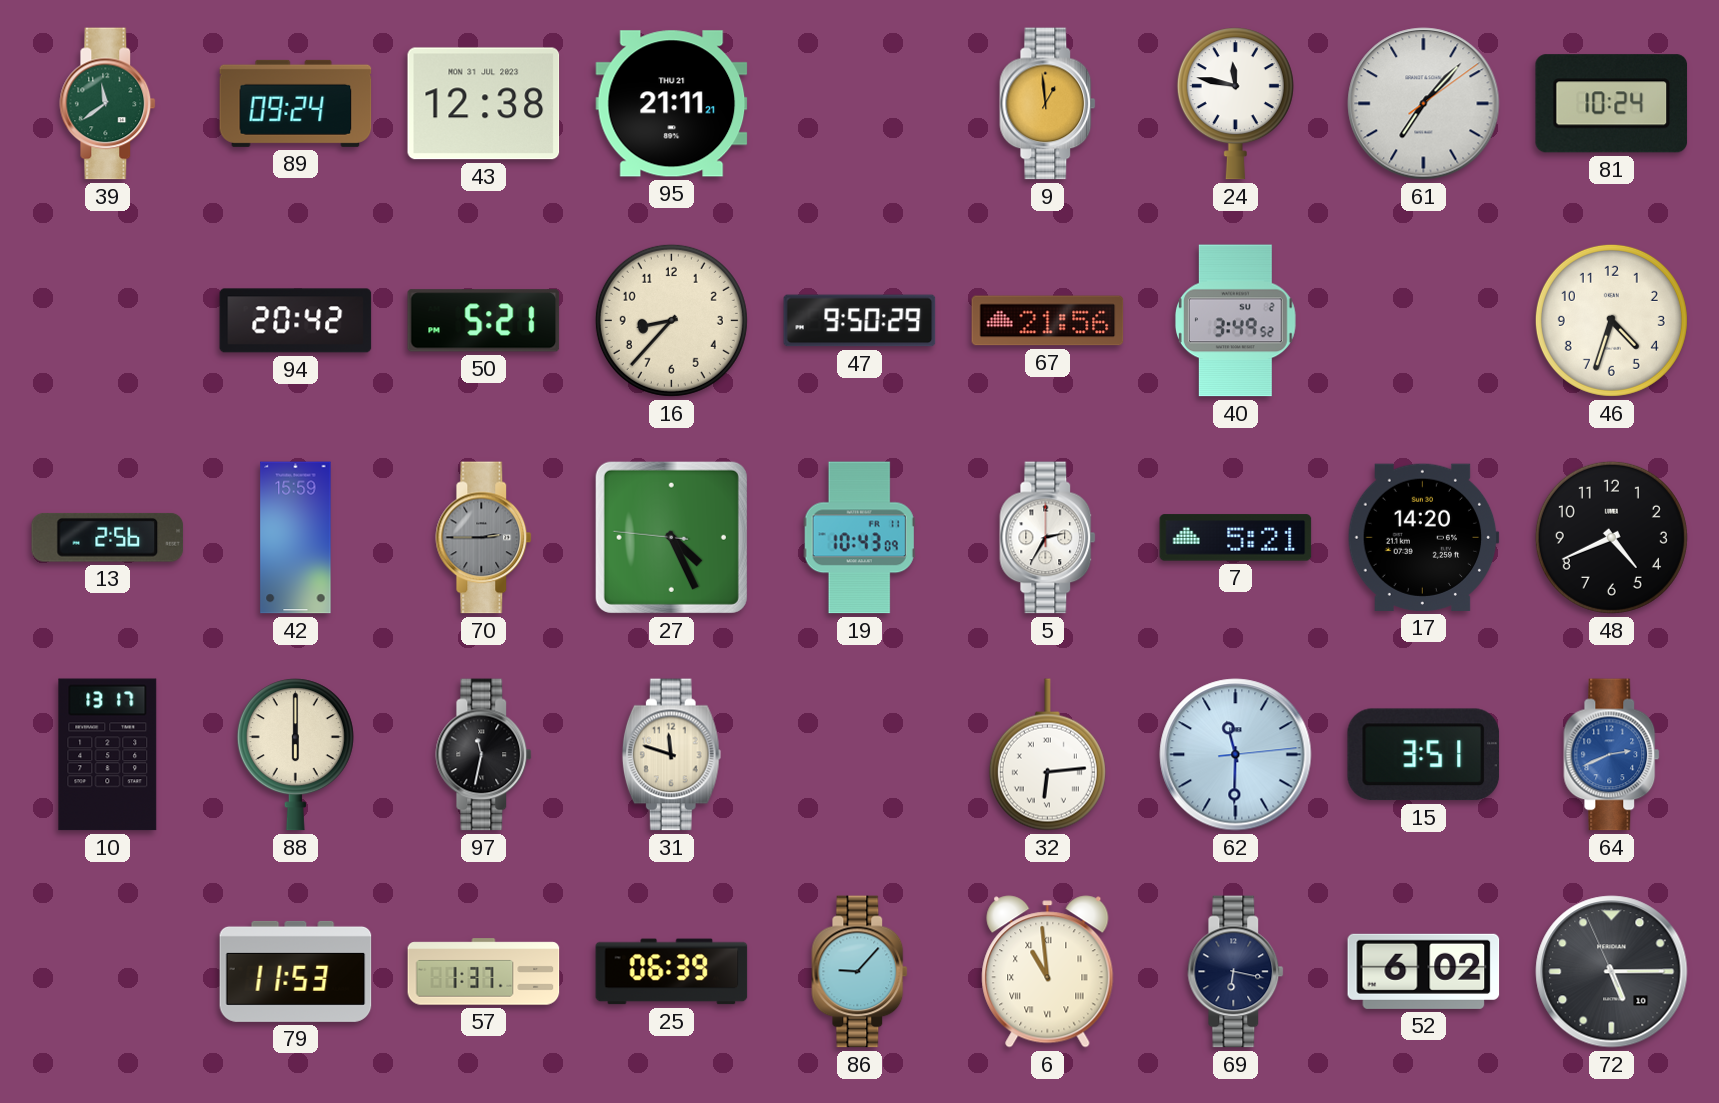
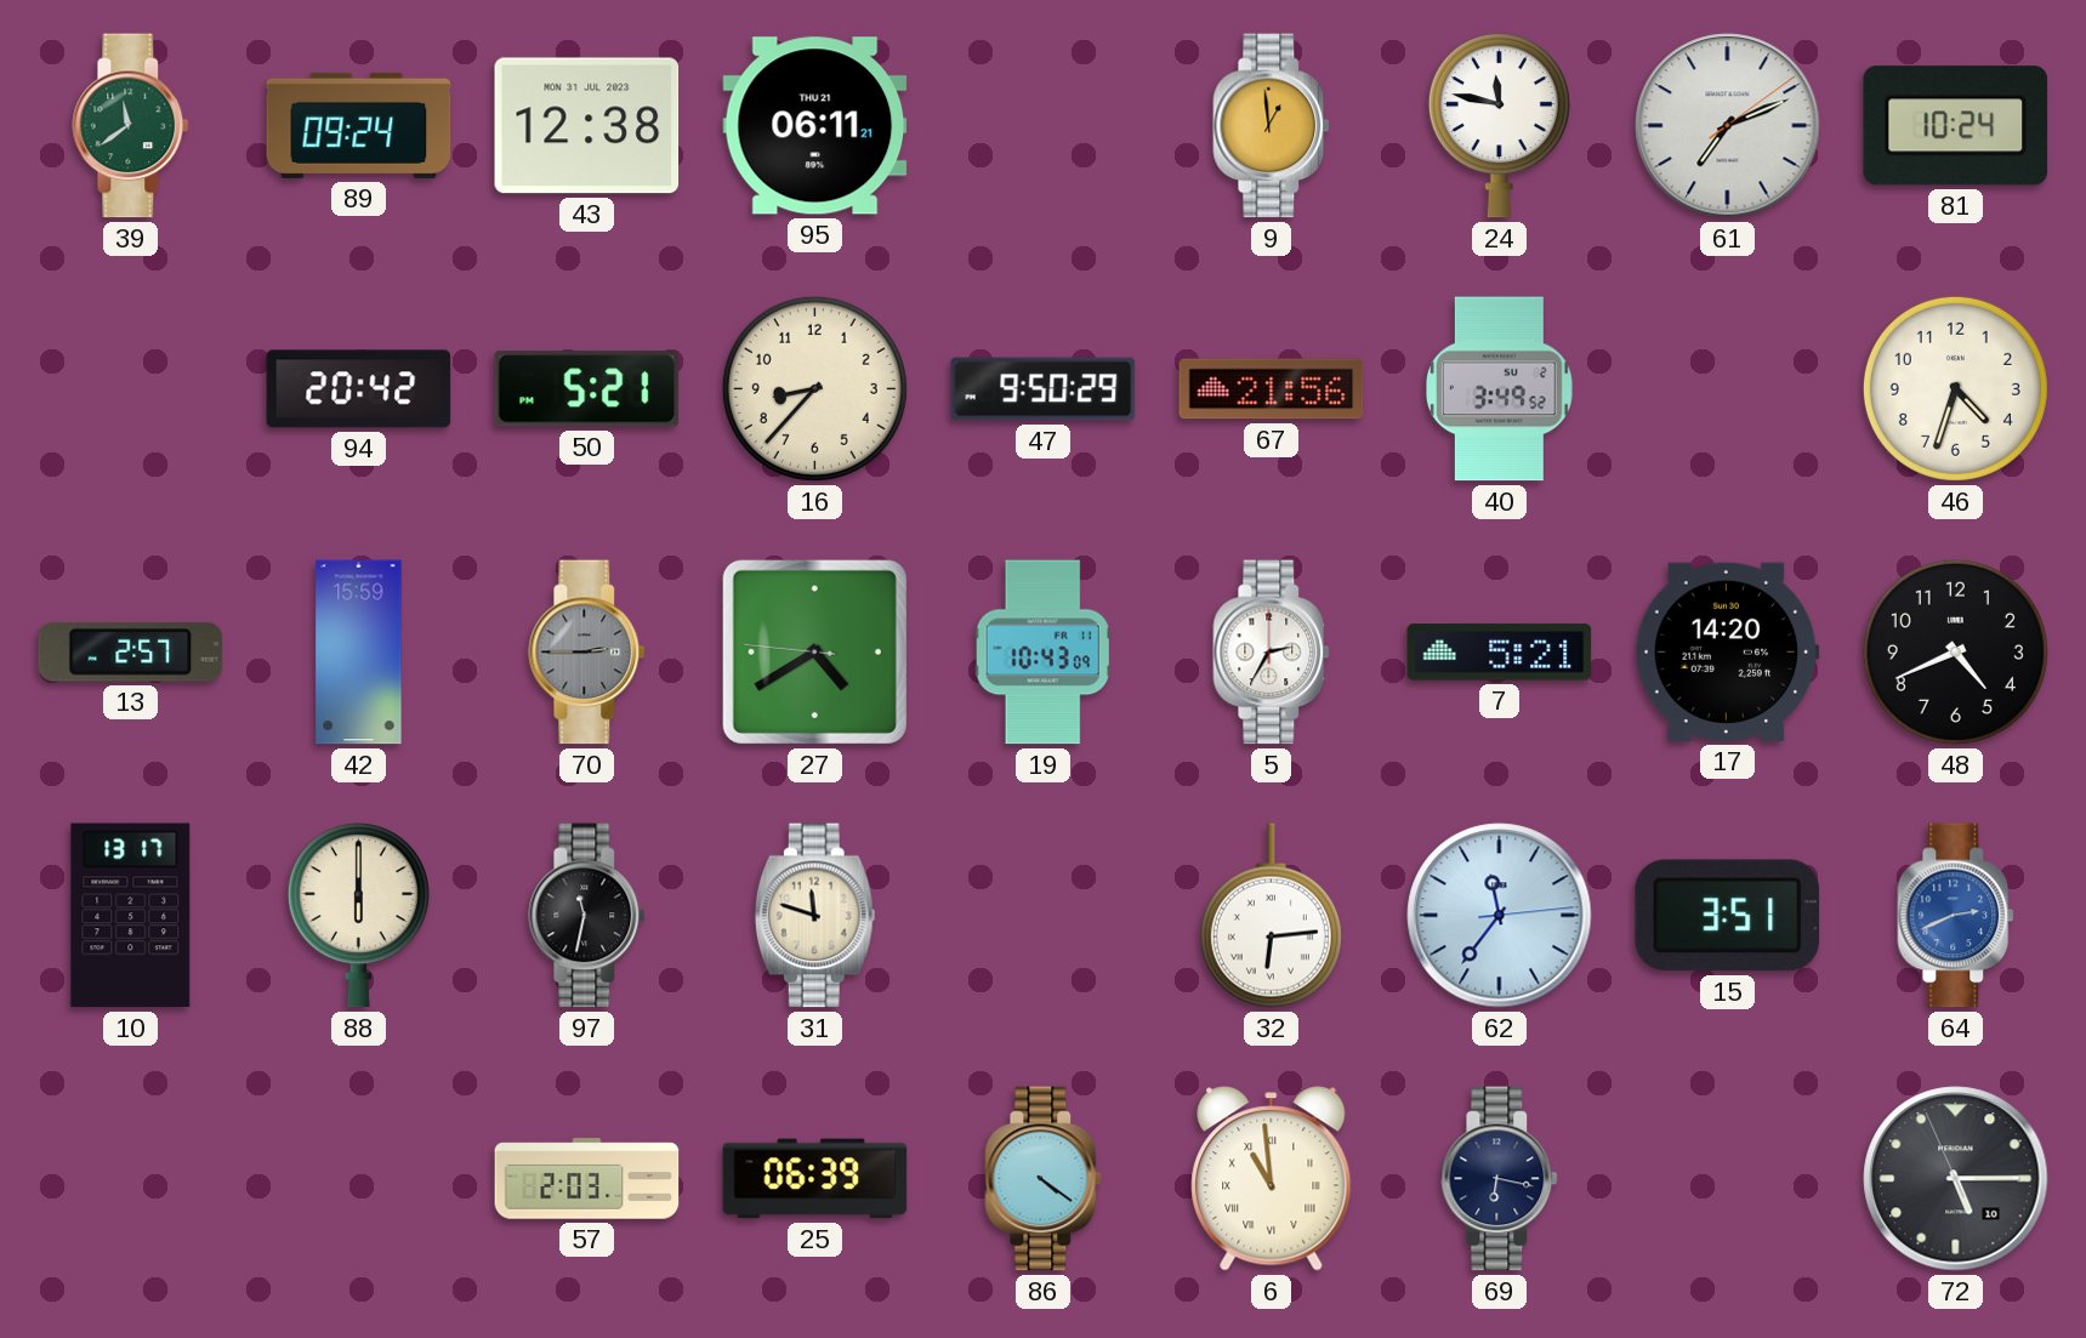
95: 21:11 -> 06:11 (815, 126)
61: 7:07 -> 7:11 (1728, 126)
13: 2:56 -> 2:57 (131, 651)
27: 4:25 -> 4:39 (814, 651)
62: 11:30 -> 11:36 (1500, 916)
79: 11:53 -> none (296, 971)
57: 1:37 -> 2:03 (587, 1179)
86: 9:07 -> 4:21 (1044, 1179)
52: 6:02 -> none (1424, 971)
